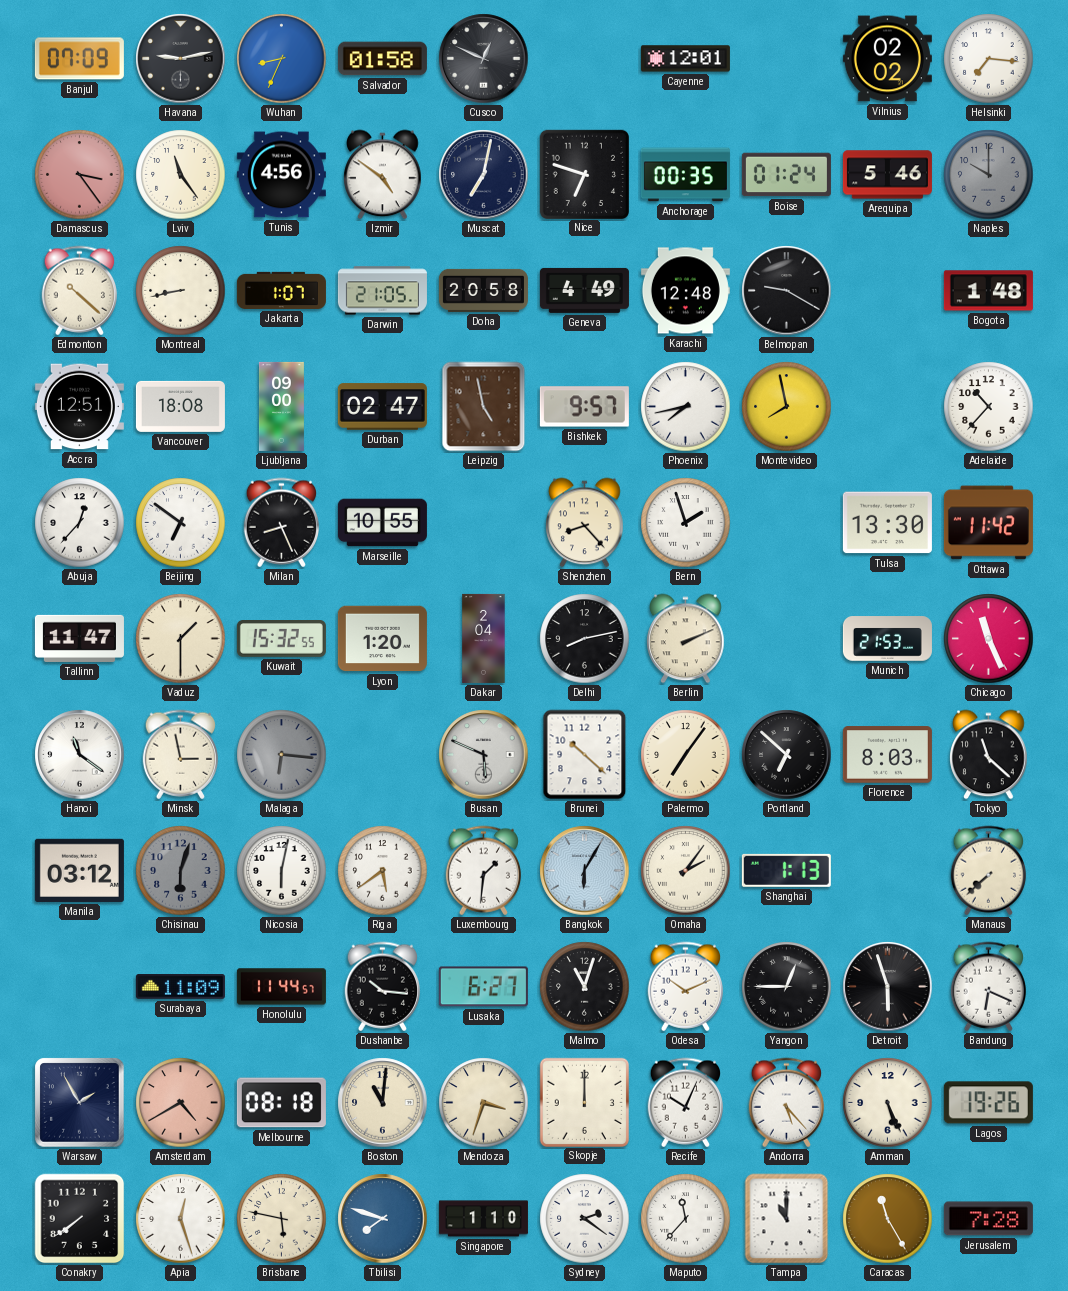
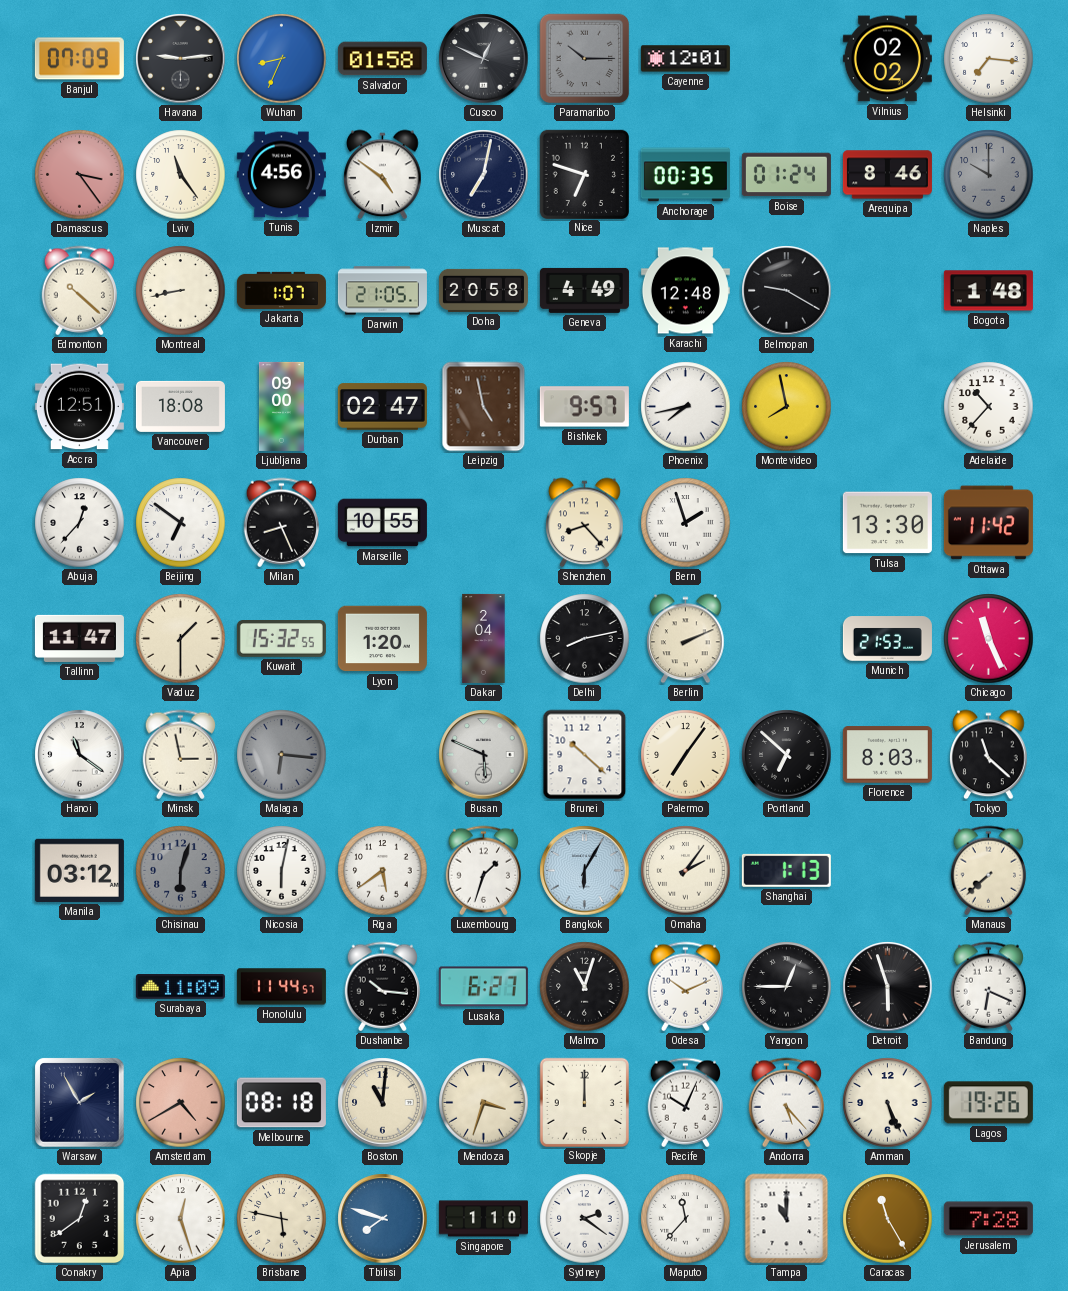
Havana: 9:13 -> 9:14 (181, 59)
Paramaribo: none -> 10:15 (585, 59)
Arequipa: 5:46 -> 8:46 (887, 175)
Luxembourg: 1:31 -> 1:33 (484, 871)
Conakry: 7:39 -> 12:39 (80, 1219)
